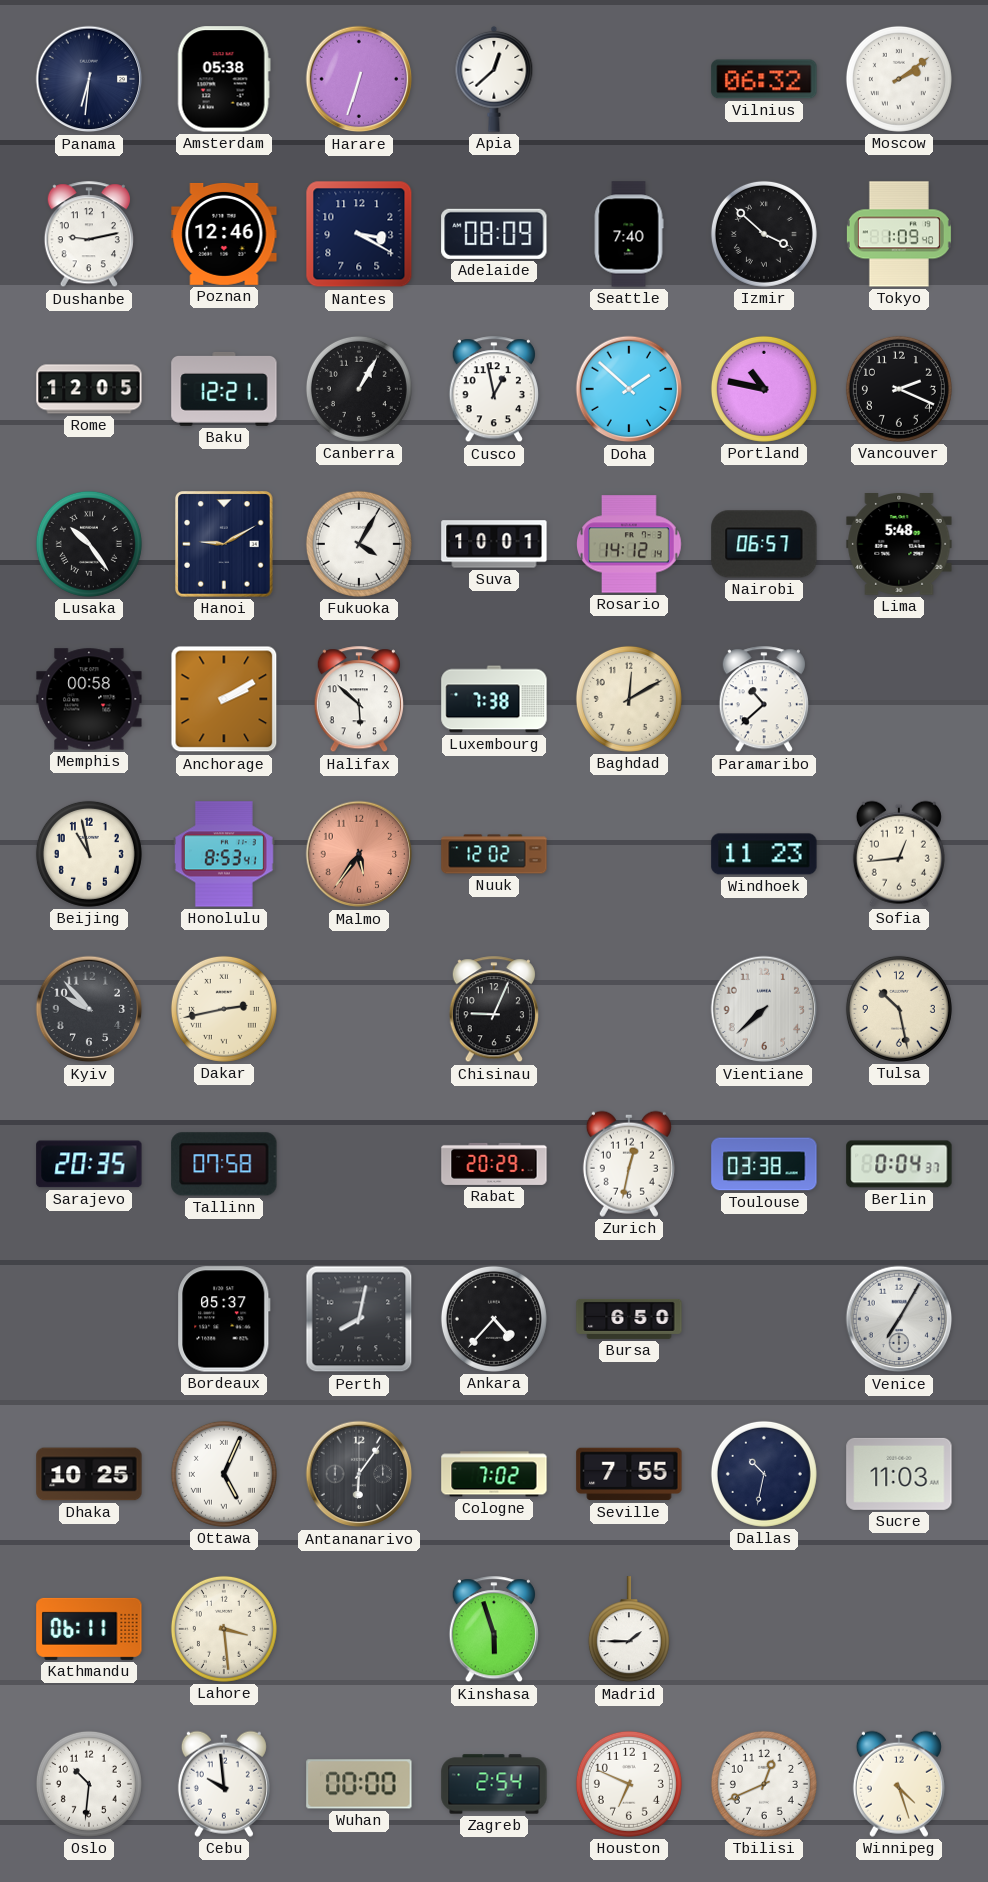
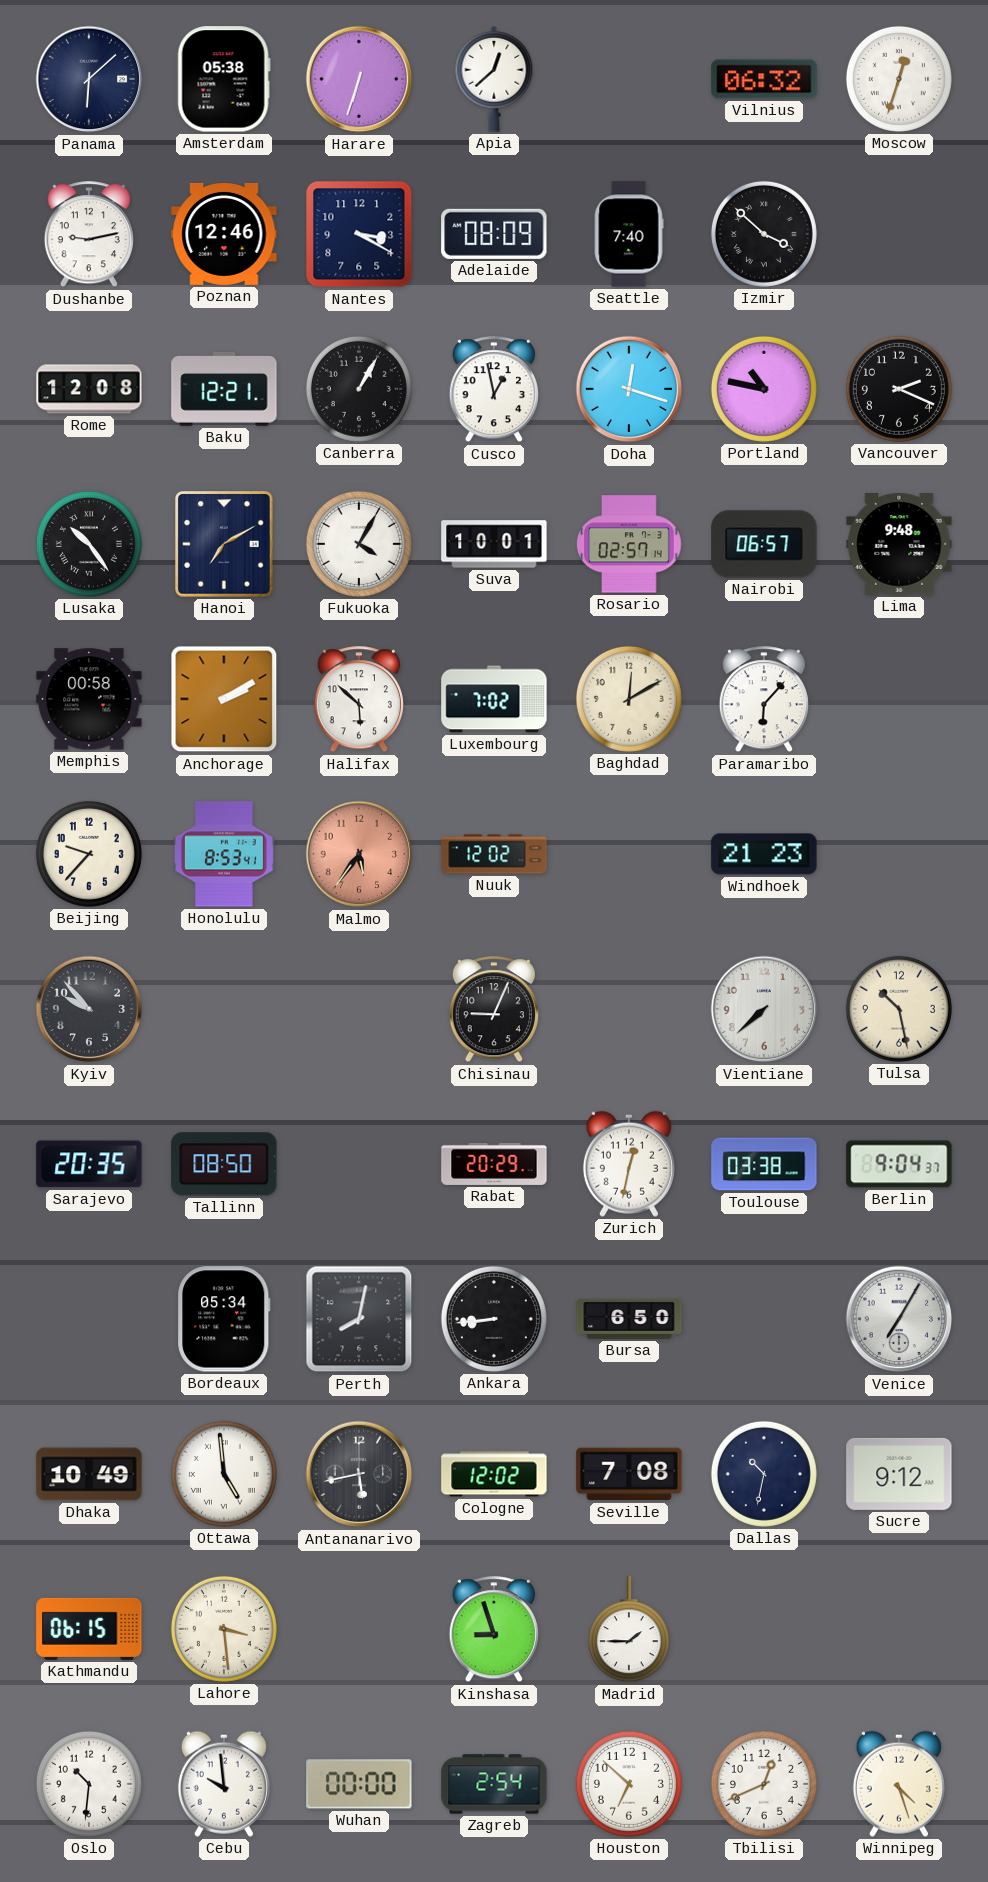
Panama: 6:31 -> 6:08 (89, 79)
Moscow: 2:09 -> 12:33 (899, 79)
Tokyo: 1:09 -> none (899, 234)
Rome: 12:05 -> 12:08 (89, 389)
Doha: 1:52 -> 12:18 (629, 389)
Hanoi: 9:10 -> 7:10 (224, 544)
Rosario: 14:12 -> 02:57 (629, 544)
Lima: 5:48 -> 9:48 (899, 545)
Luxembourg: 7:38 -> 7:02 (494, 699)
Paramaribo: 10:38 -> 6:07 (764, 700)
Beijing: 10:58 -> 9:37 (89, 854)
Windhoek: 11:23 -> 21:23 (764, 854)
Sofia: 12:44 -> none (899, 854)
Dakar: 2:43 -> none (224, 1009)
Tallinn: 07:58 -> 08:50 (224, 1164)
Berlin: 0:04 -> 9:04 (899, 1164)
Bordeaux: 05:37 -> 05:34 (224, 1319)
Ankara: 4:37 -> 8:44 (494, 1319)
Dhaka: 10:25 -> 10:49 (89, 1474)
Ottawa: 5:04 -> 4:59 (224, 1474)
Antananarivo: 6:06 -> 5:43 (359, 1474)
Cologne: 7:02 -> 12:02 (494, 1474)
Seville: 7:55 -> 7:08 (629, 1474)
Sucre: 11:03 -> 9:12 (899, 1474)
Kathmandu: 06:11 -> 06:15 (89, 1629)
Kinshasa: 5:57 -> 8:57 (494, 1630)
Houston: 6:49 -> 6:52 (629, 1784)
